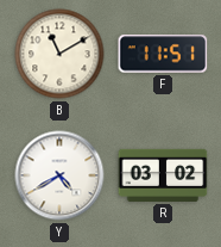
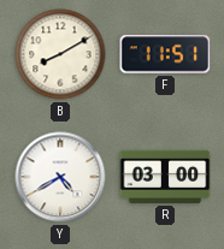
B: 11:10 -> 8:10 (60, 54)
R: 03:02 -> 03:00 (165, 177)
